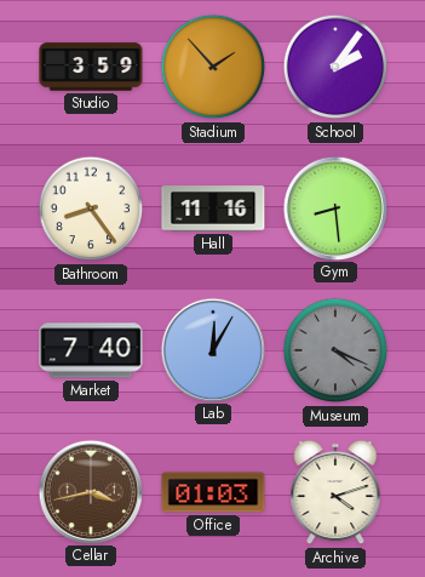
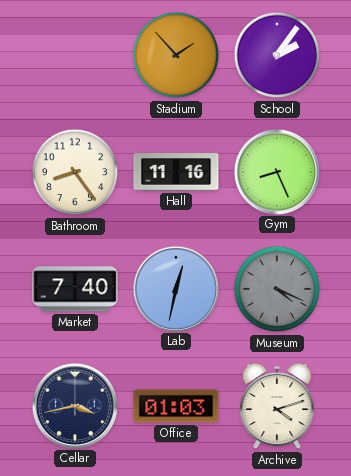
Studio: 3:59 -> none (91, 67)
Gym: 8:29 -> 8:26 (276, 171)
Lab: 12:05 -> 12:32 (175, 288)
Cellar dial: brown -> navy (74, 405)
